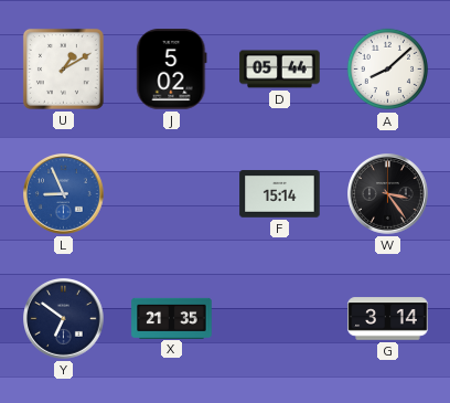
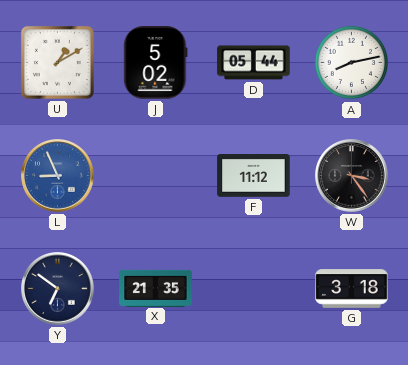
A: 8:08 -> 8:13 (352, 63)
F: 15:14 -> 11:12 (254, 176)
G: 3:14 -> 3:18 (352, 289)
